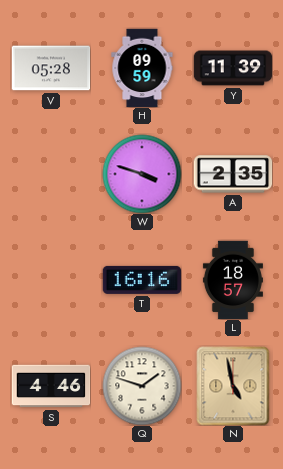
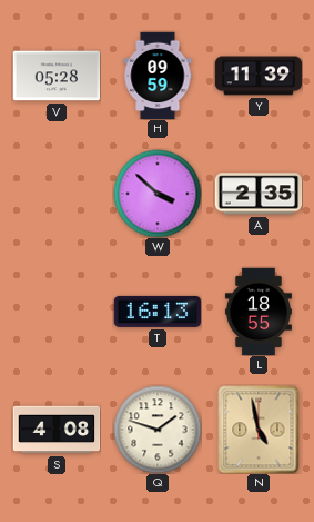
W: 3:48 -> 3:52 (158, 194)
T: 16:16 -> 16:13 (158, 312)
L: 18:57 -> 18:55 (259, 312)
S: 4:46 -> 4:08 (57, 430)
